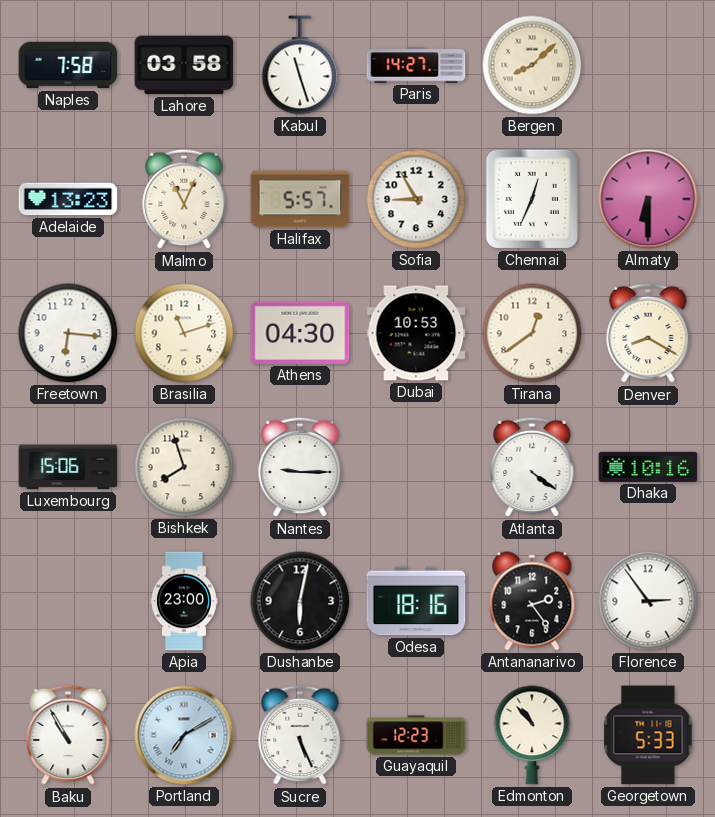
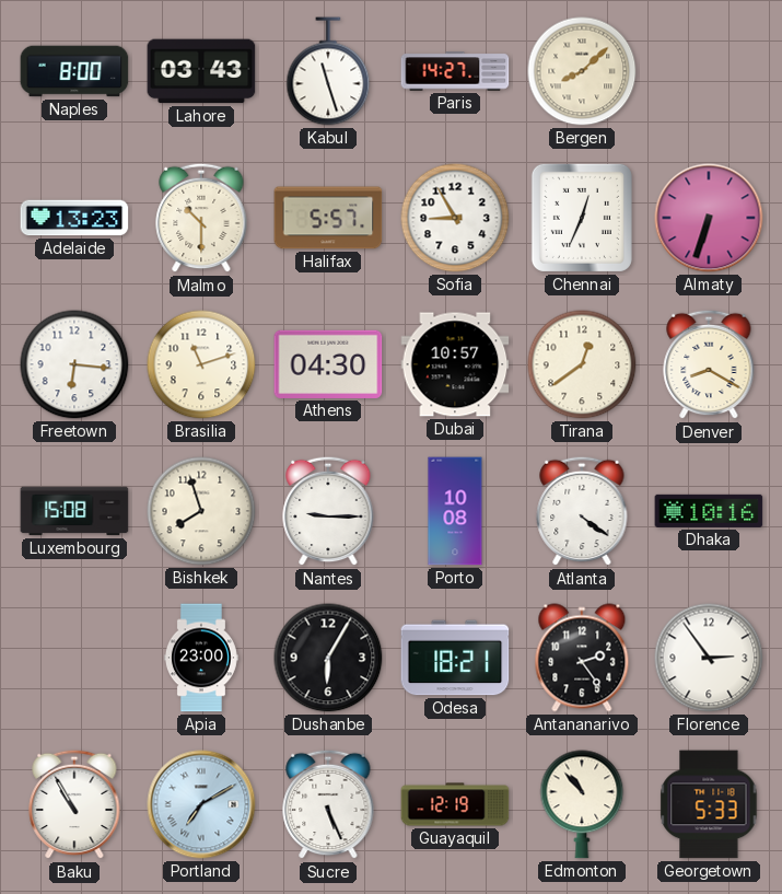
Naples: 7:58 -> 8:00 (74, 71)
Lahore: 03:58 -> 03:43 (201, 71)
Malmo: 11:04 -> 10:30 (201, 218)
Almaty: 6:30 -> 6:33 (709, 218)
Dubai: 10:53 -> 10:57 (455, 364)
Luxembourg: 15:06 -> 15:08 (74, 511)
Porto: none -> 10:08 (455, 511)
Dushanbe: 6:02 -> 6:05 (328, 658)
Odesa: 18:16 -> 18:21 (455, 658)
Guayaquil: 12:23 -> 12:19 (455, 804)
